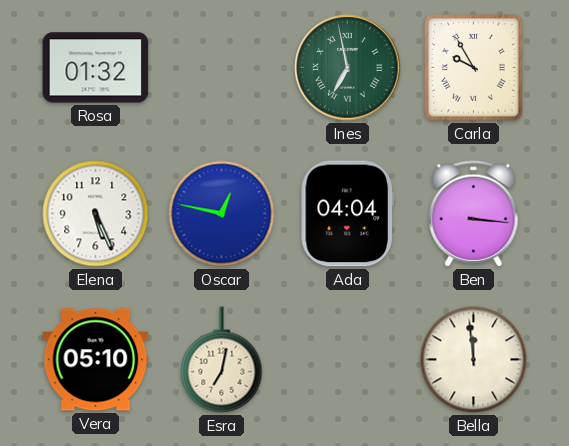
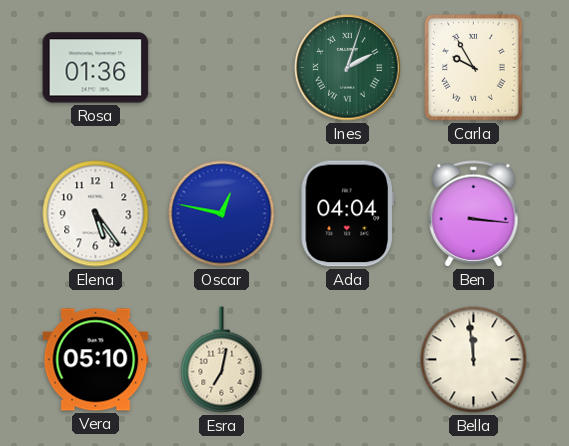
Rosa: 01:32 -> 01:36 (96, 68)
Ines: 6:58 -> 2:03 (348, 68)
Elena: 5:26 -> 5:24 (96, 214)
